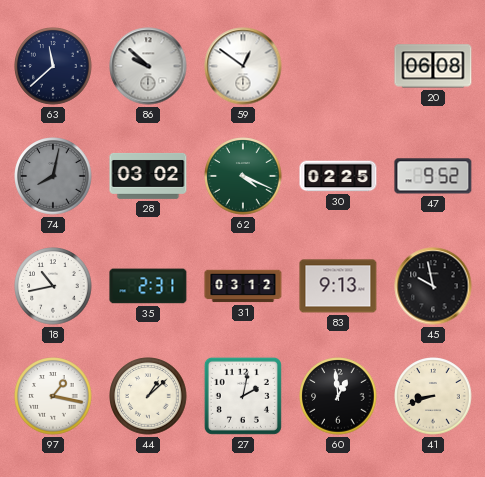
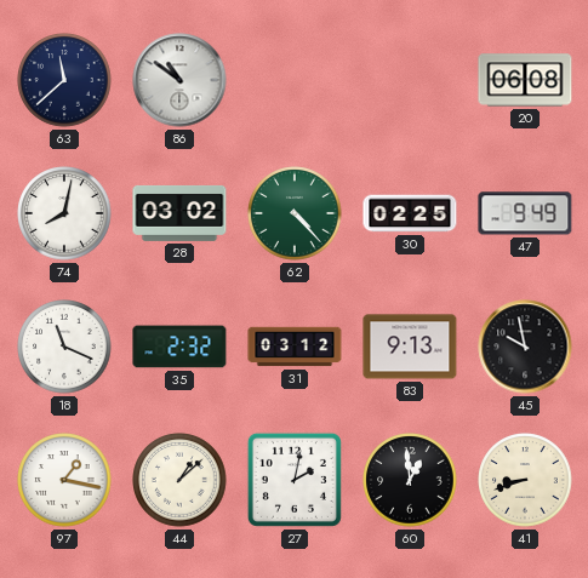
86: 9:52 -> 10:51 (179, 80)
59: 12:51 -> none (243, 66)
74 dial: grey -> white (64, 213)
62: 4:19 -> 4:23 (295, 213)
47: 9:52 -> 9:49 (525, 213)
18: 10:43 -> 11:19 (64, 347)
35: 2:31 -> 2:32 (179, 347)
